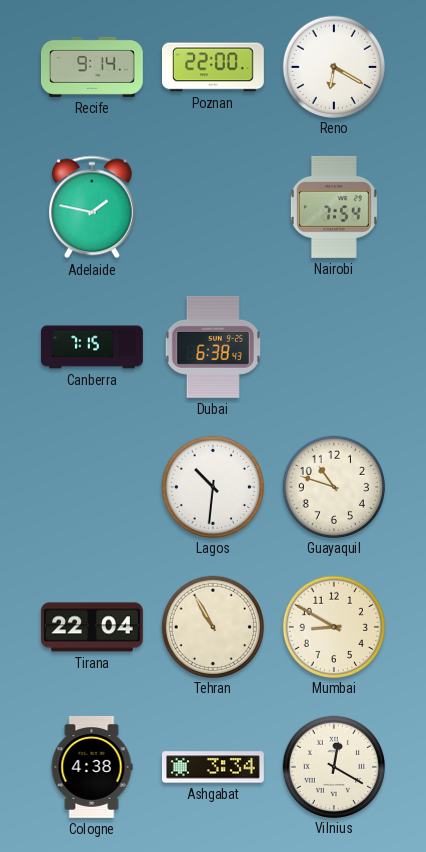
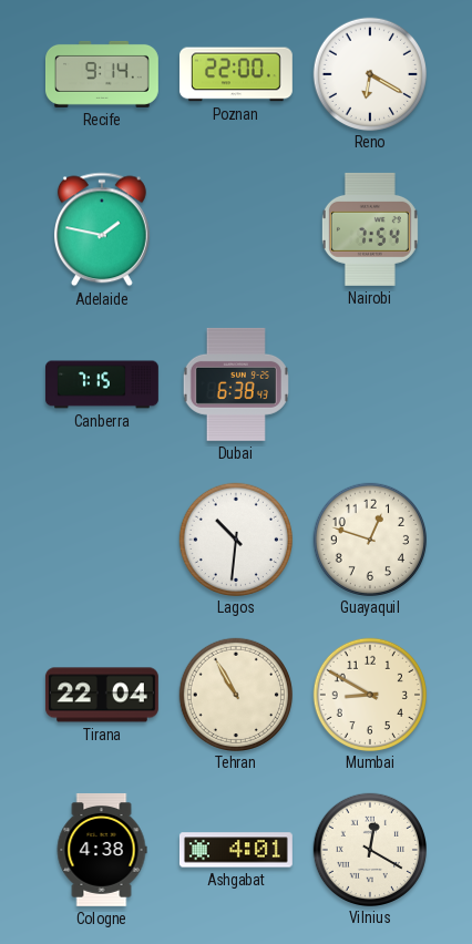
Guayaquil: 10:48 -> 12:48 (369, 538)
Ashgabat: 3:34 -> 4:01 (236, 850)
